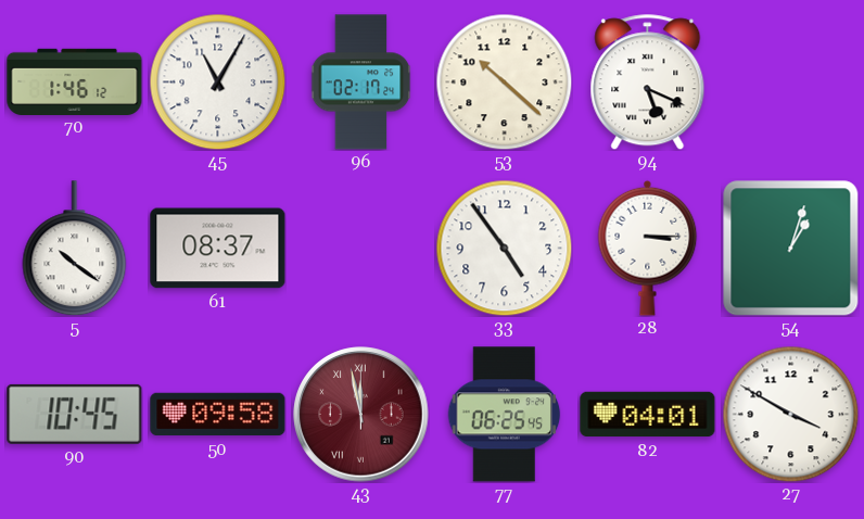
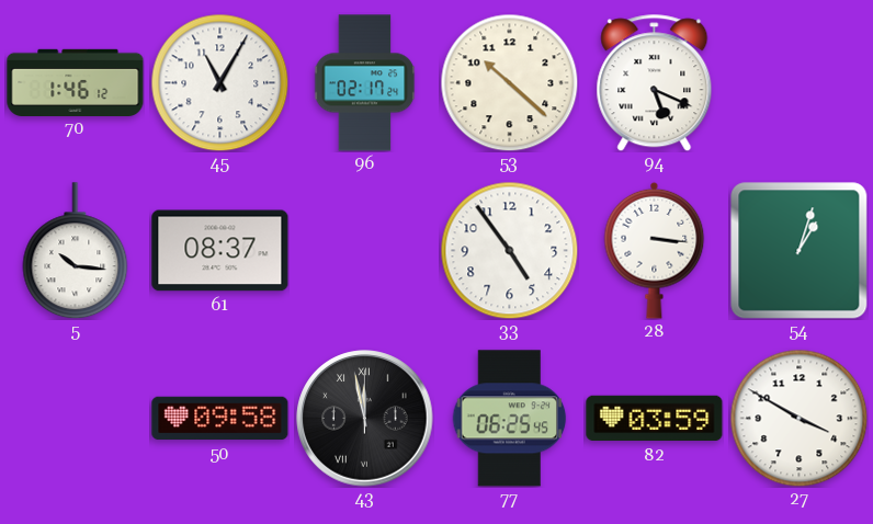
5: 10:21 -> 10:16 (76, 251)
28: 3:15 -> 3:16 (655, 250)
90: 10:45 -> none (75, 414)
43 dial: burgundy -> black (365, 419)
82: 04:01 -> 03:59 (655, 419)
